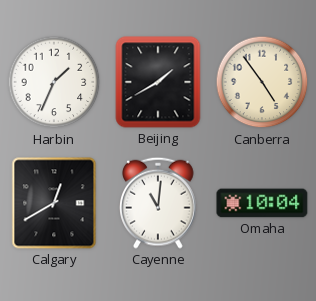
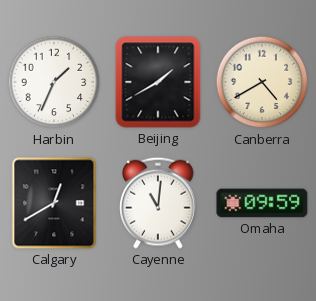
Canberra: 4:54 -> 4:40 (262, 82)
Omaha: 10:04 -> 09:59 (262, 203)
